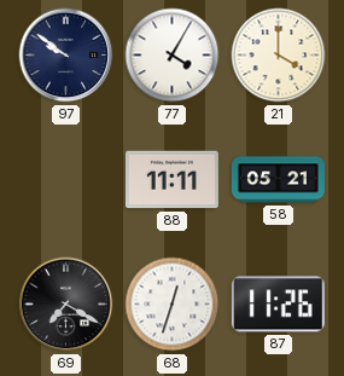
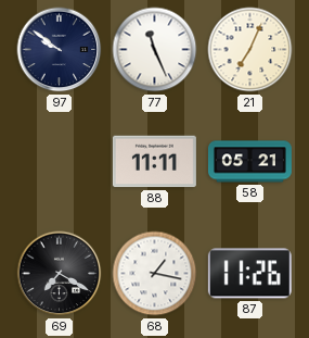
77: 4:05 -> 11:26 (155, 50)
21: 4:00 -> 7:04 (250, 50)
68: 12:33 -> 1:17 (155, 274)
